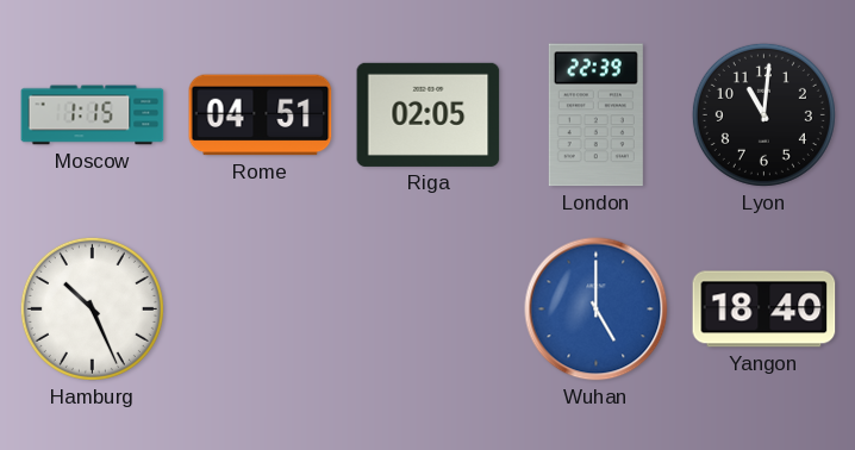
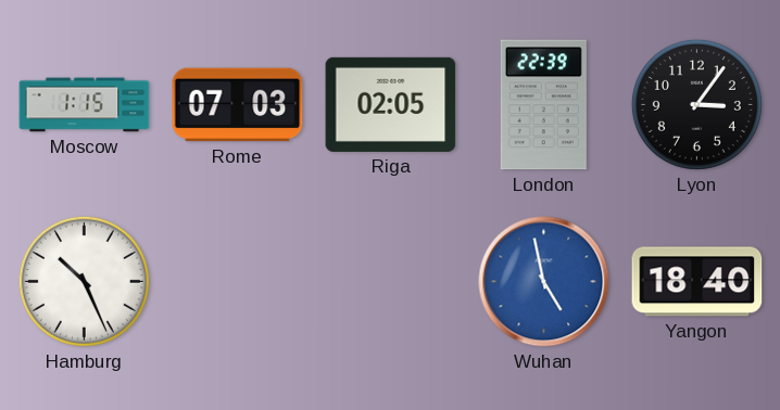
Rome: 04:51 -> 07:03 (238, 105)
Lyon: 11:01 -> 3:06 (696, 104)
Wuhan: 5:00 -> 4:58 (544, 282)
